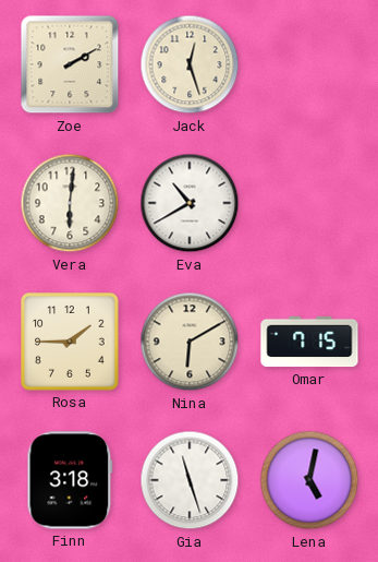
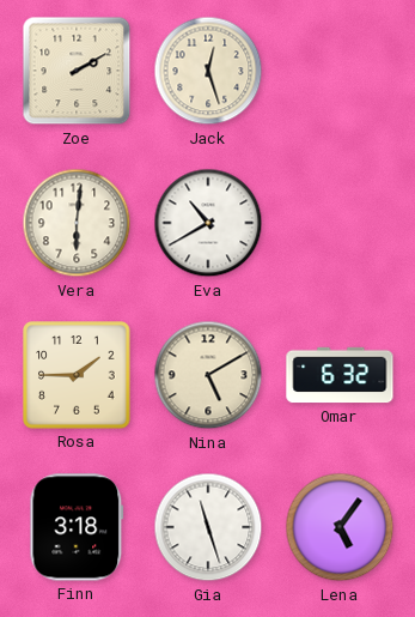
Nina: 6:10 -> 5:10 (208, 375)
Omar: 7:15 -> 6:32 (340, 375)
Lena: 5:02 -> 5:06 (340, 527)
